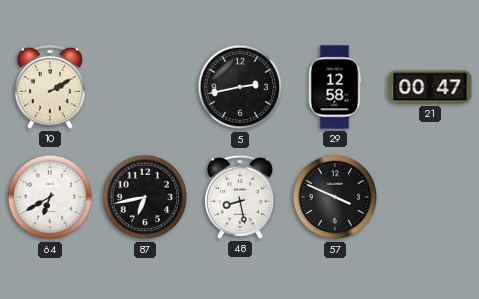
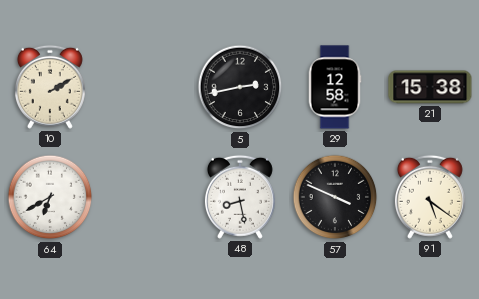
21: 00:47 -> 15:38 (430, 87)
87: 6:43 -> none (145, 197)
91: none -> 5:21 (430, 197)
